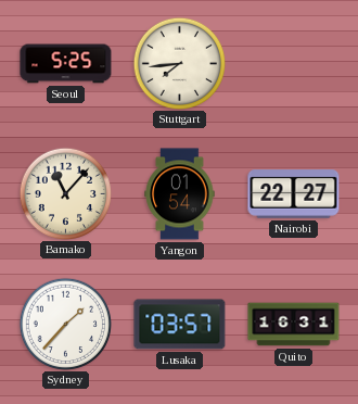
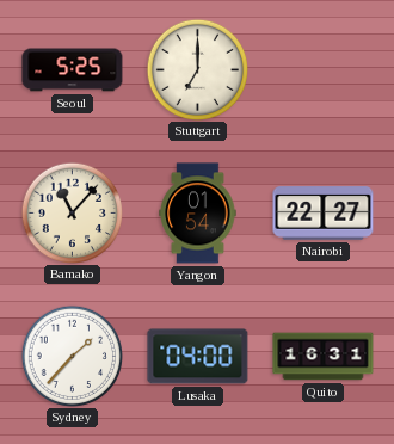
Stuttgart: 7:44 -> 7:00 (197, 69)
Lusaka: 03:57 -> 04:00 (198, 357)
